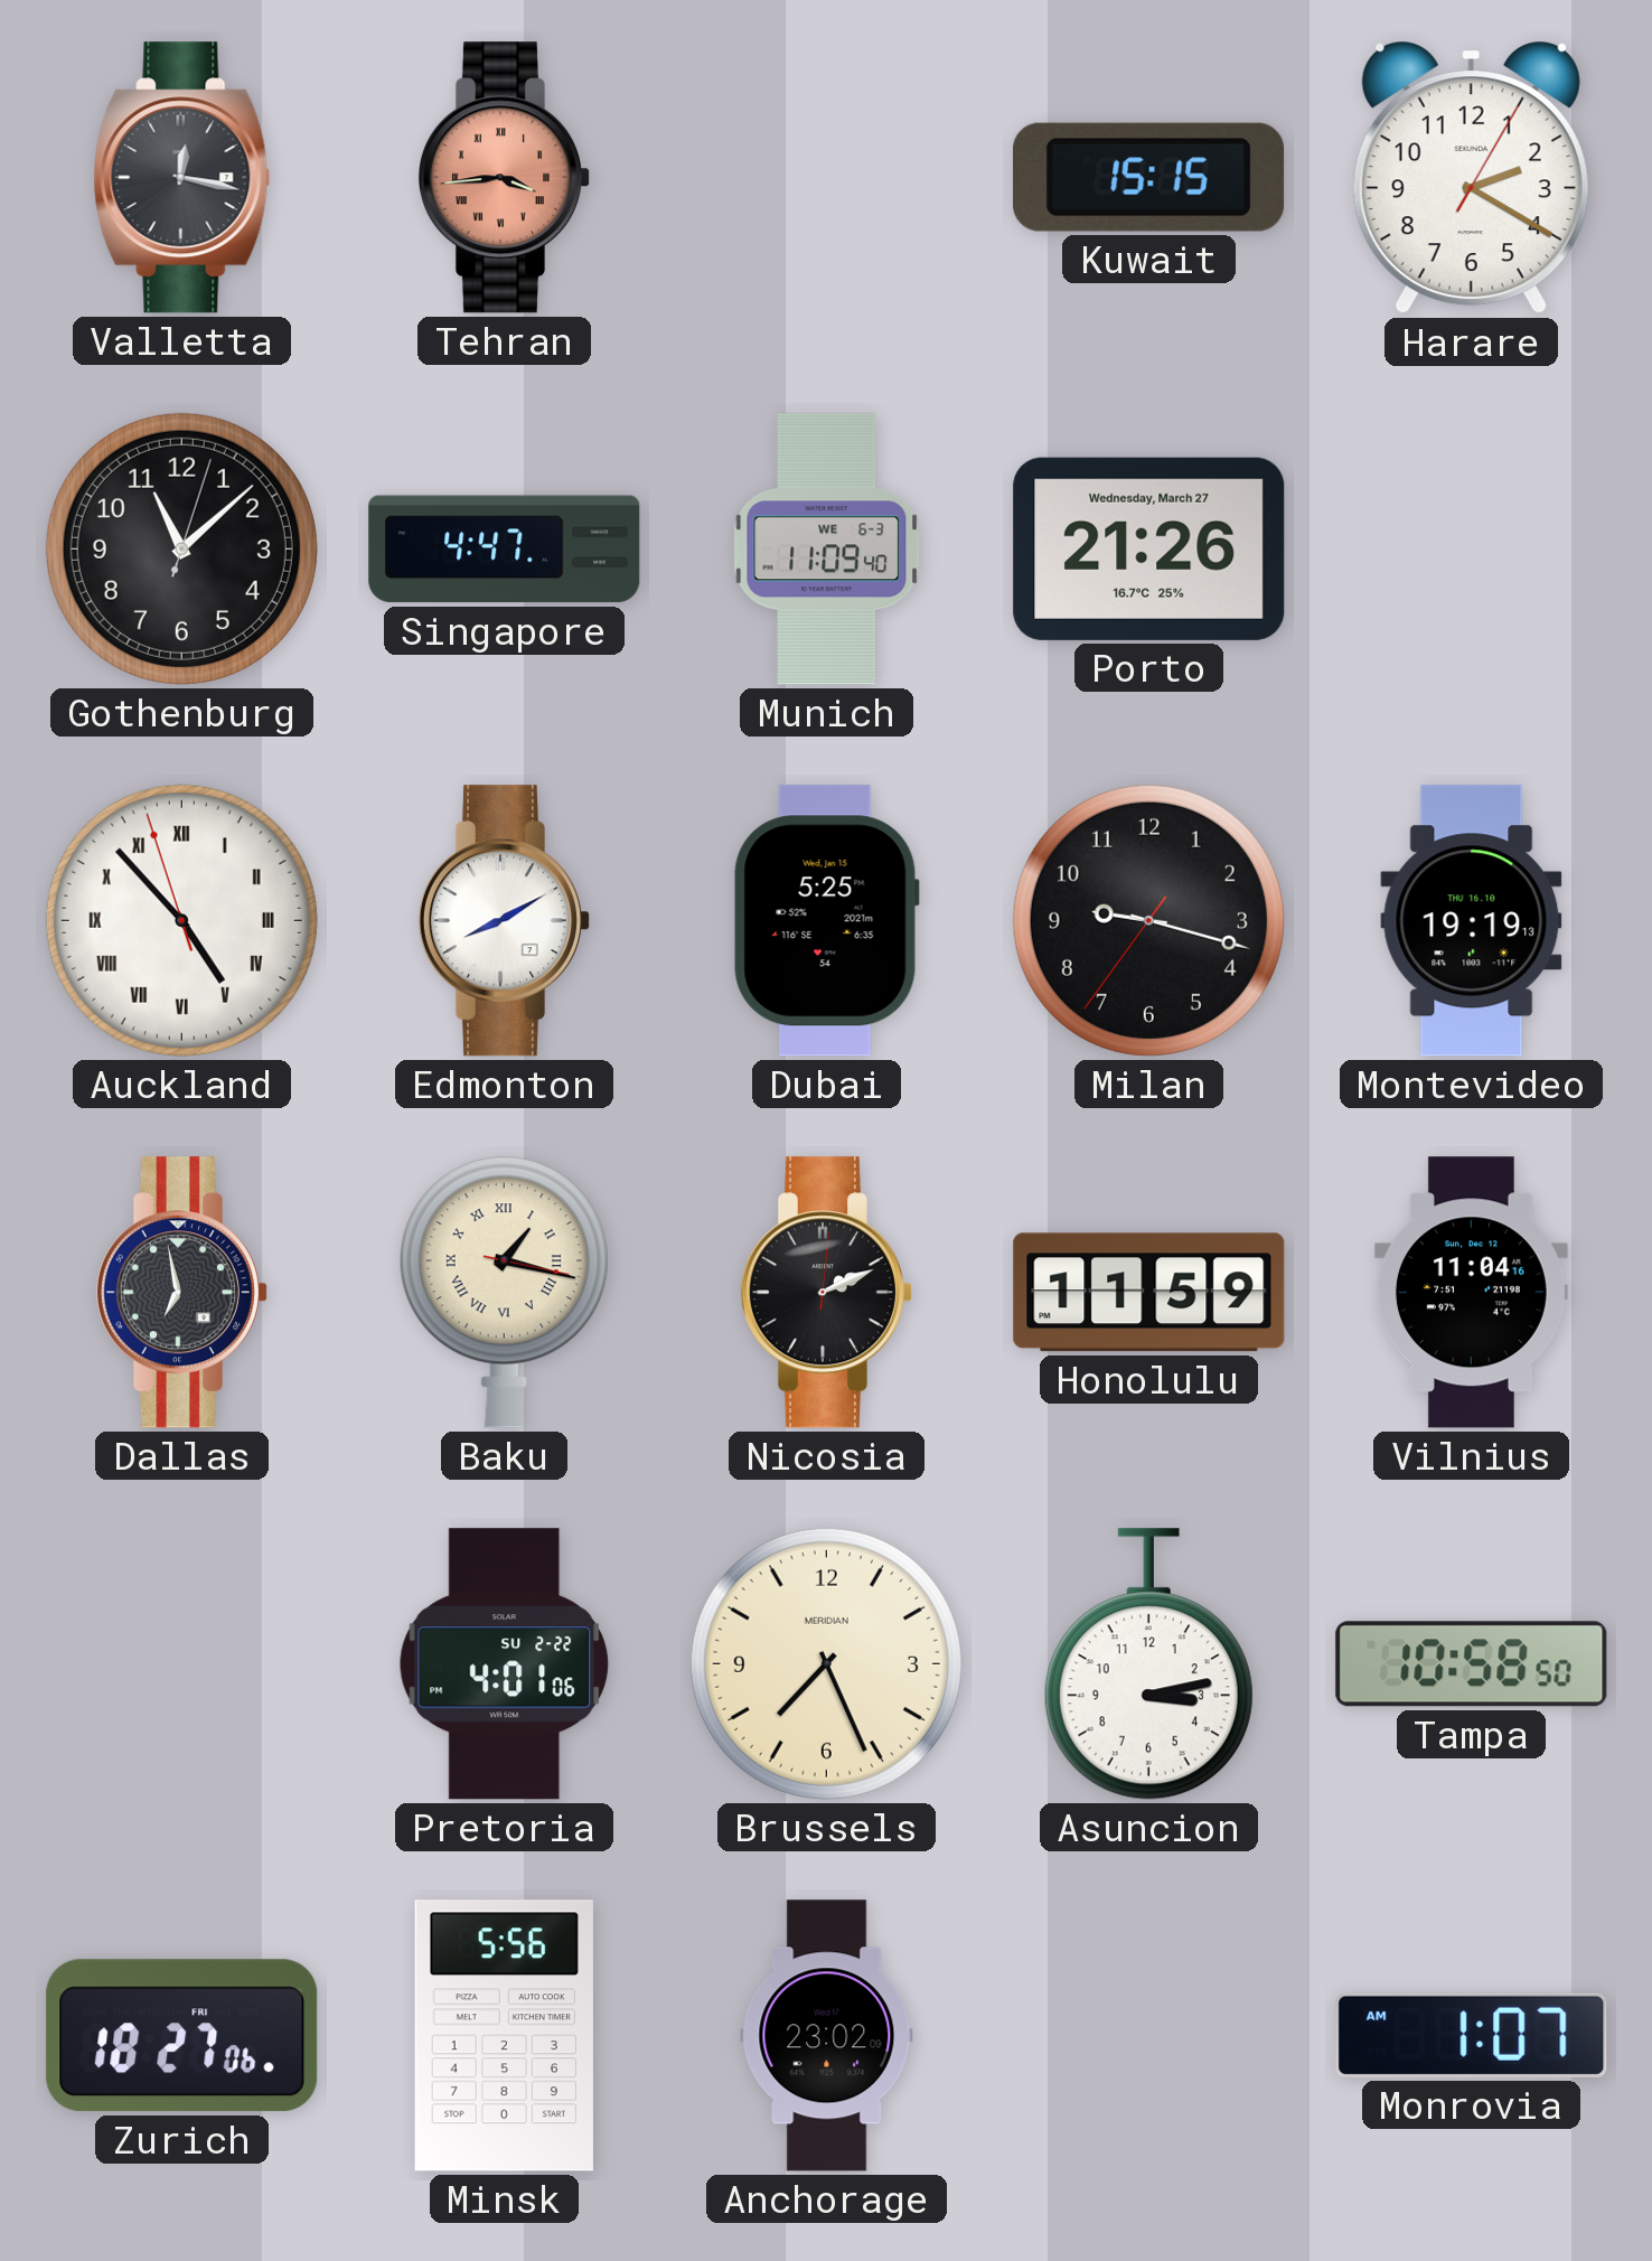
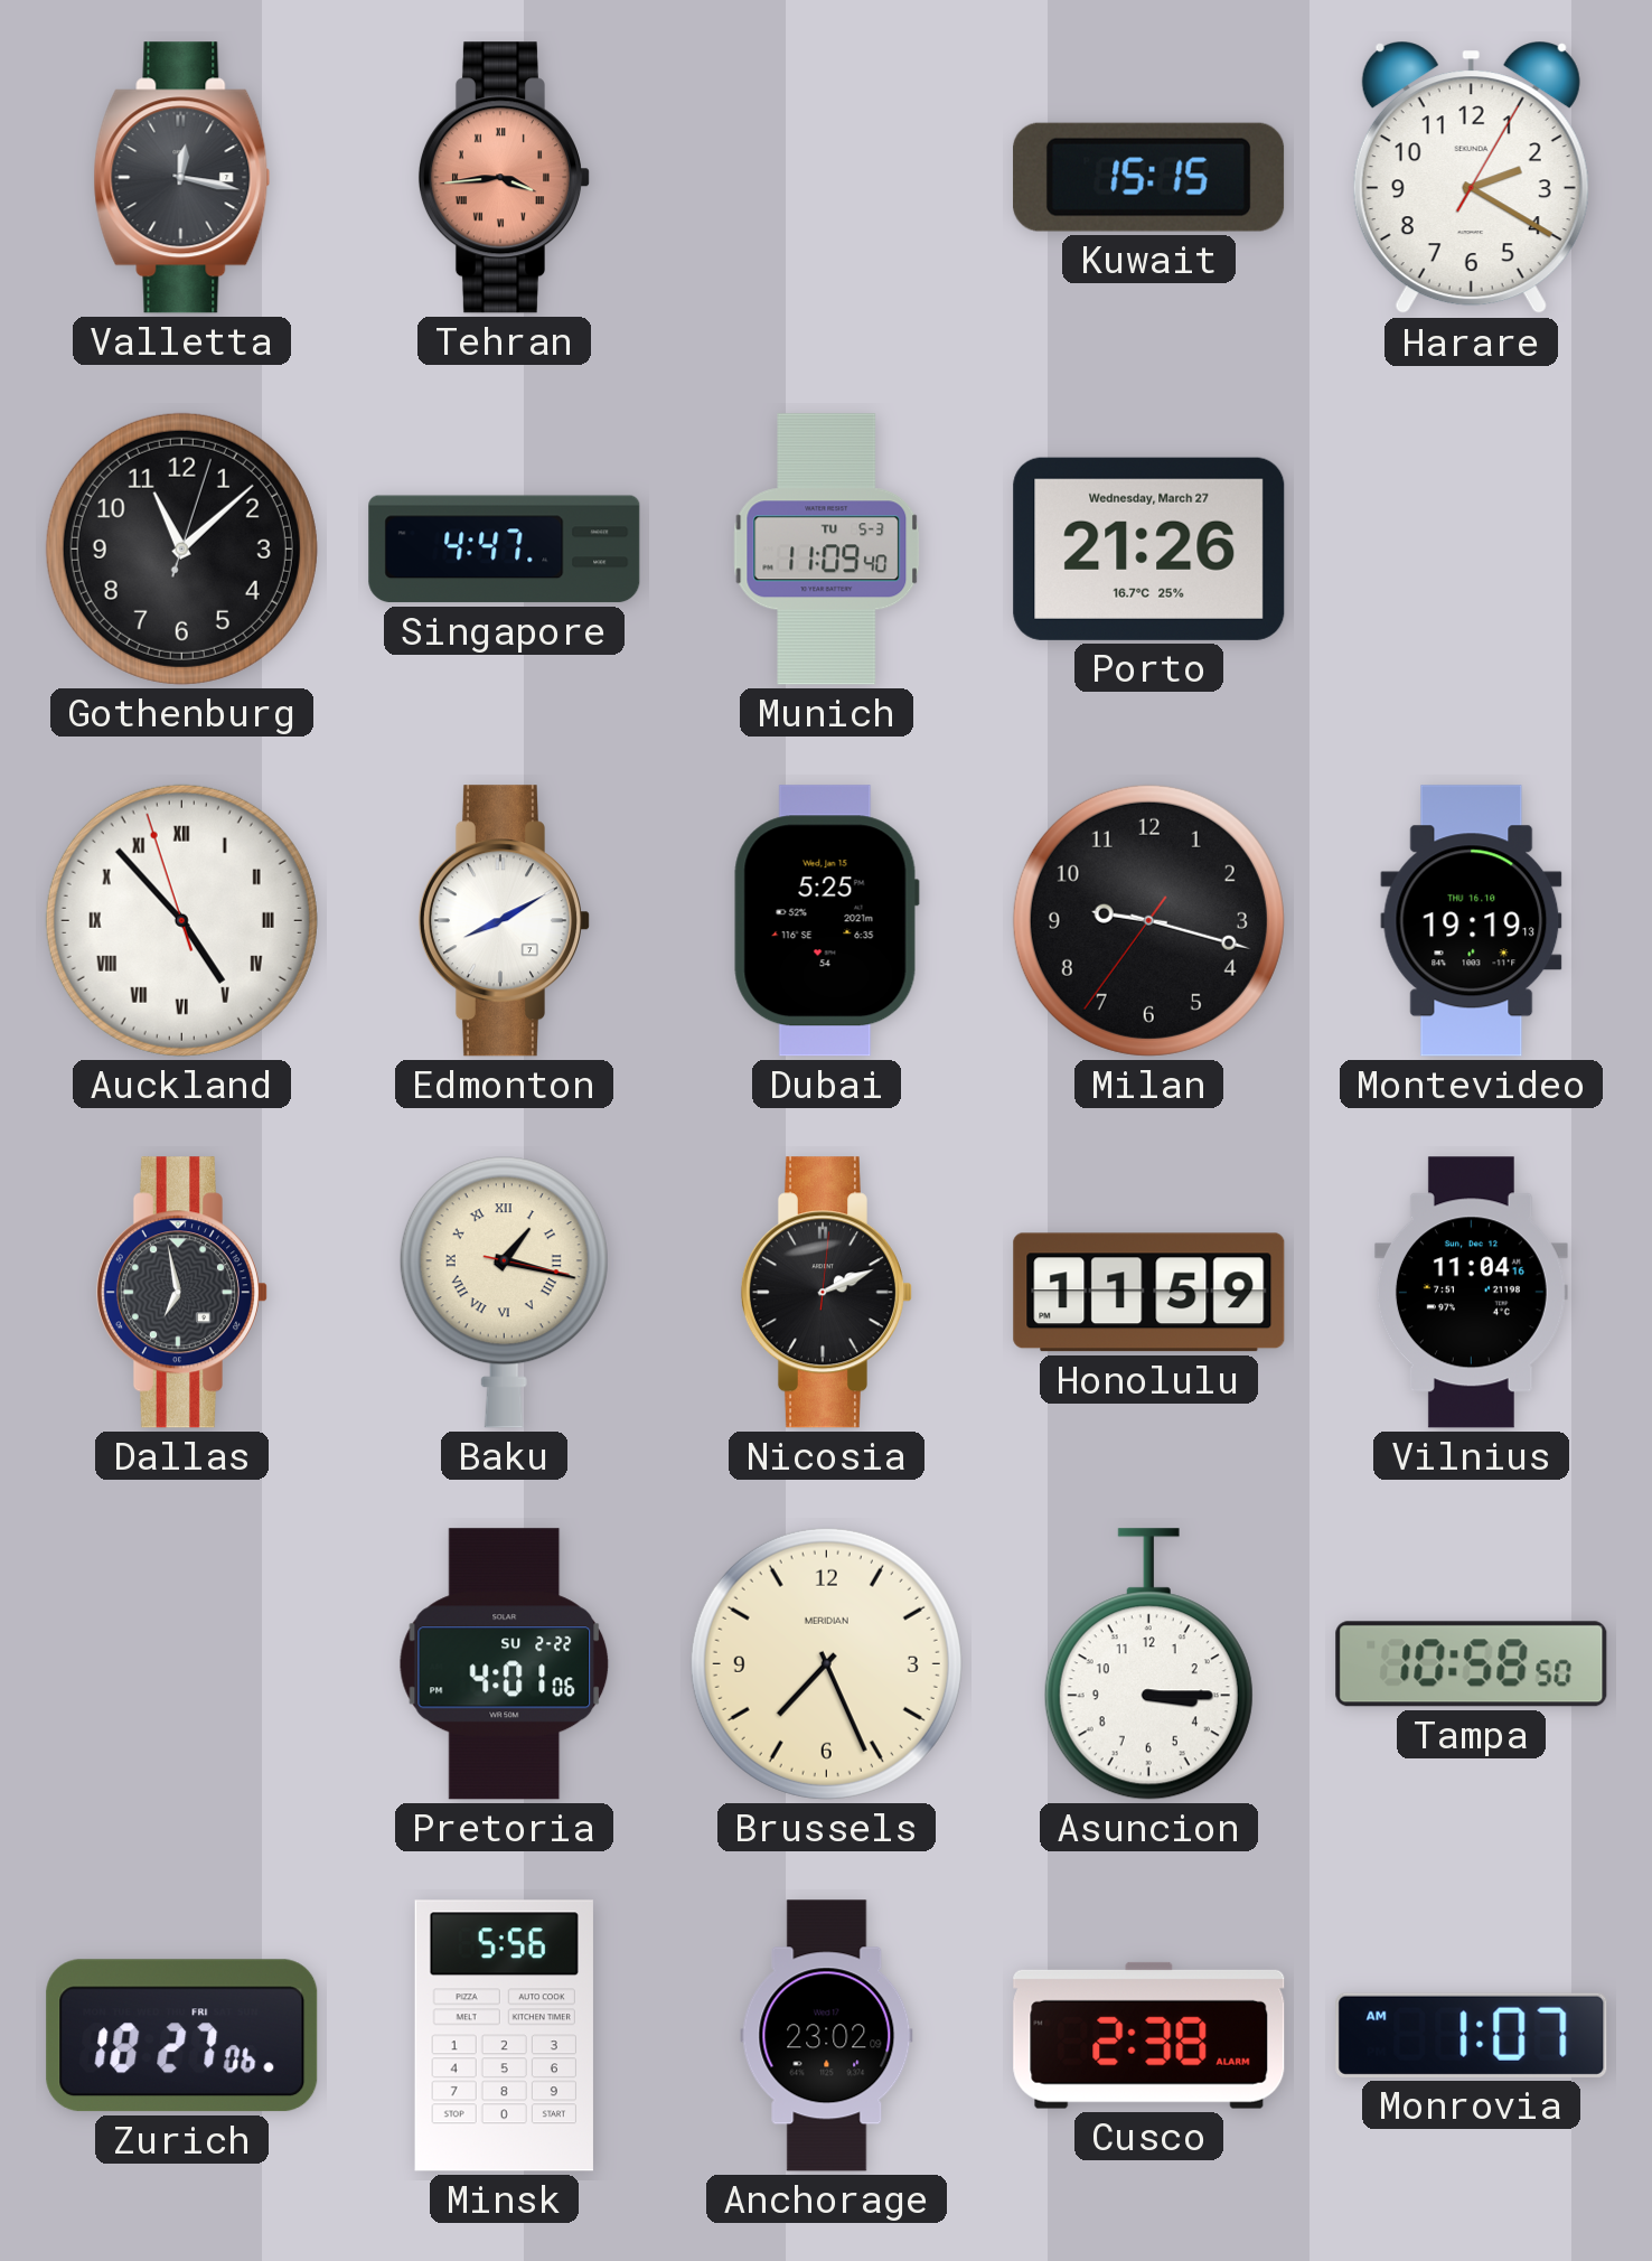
Munich date: WE 6-3 -> TU 5-3 (827, 550)
Asuncion: 3:13 -> 3:15 (1148, 1664)
Cusco: none -> 2:38 (1149, 2035)
